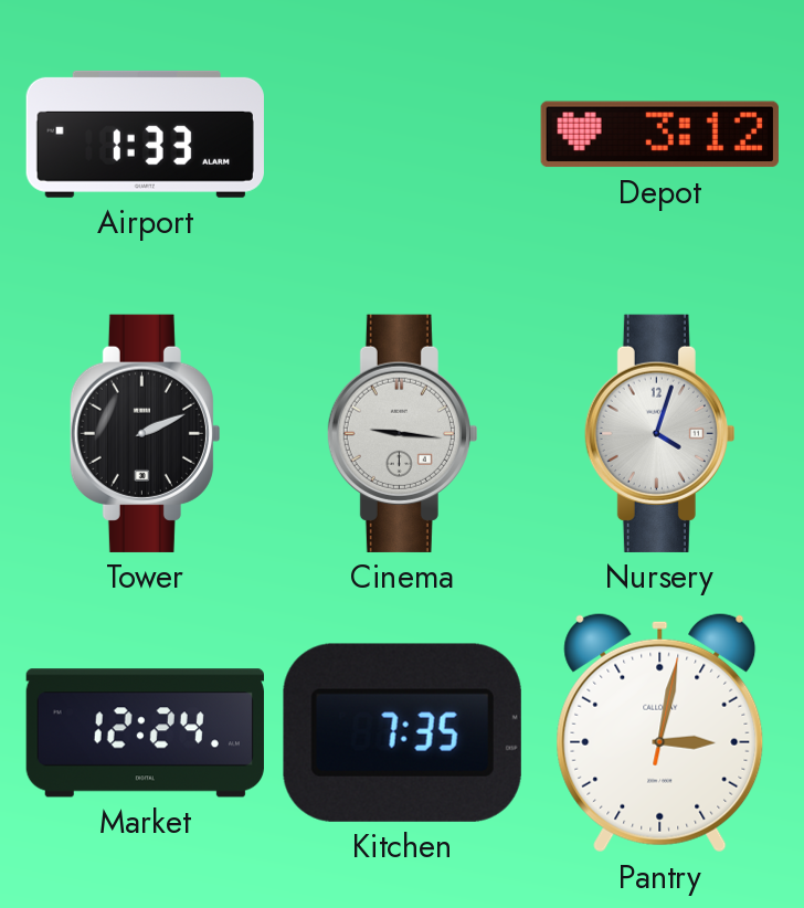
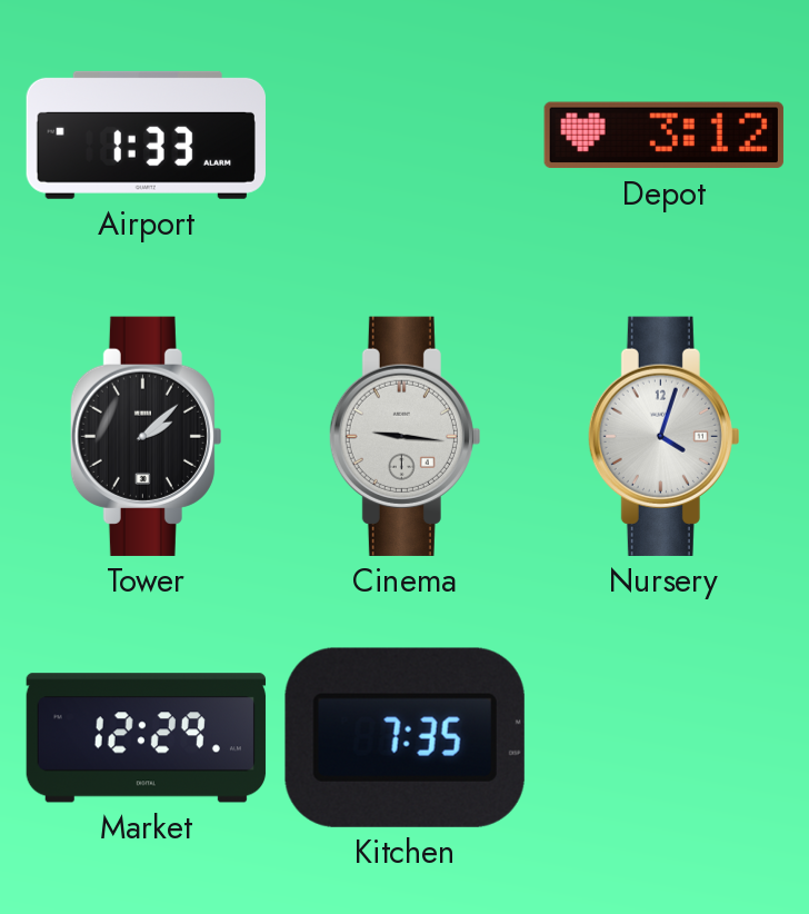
Tower: 2:11 -> 2:08 (146, 436)
Market: 12:24 -> 12:29 (146, 738)
Pantry: 3:02 -> none (660, 732)
